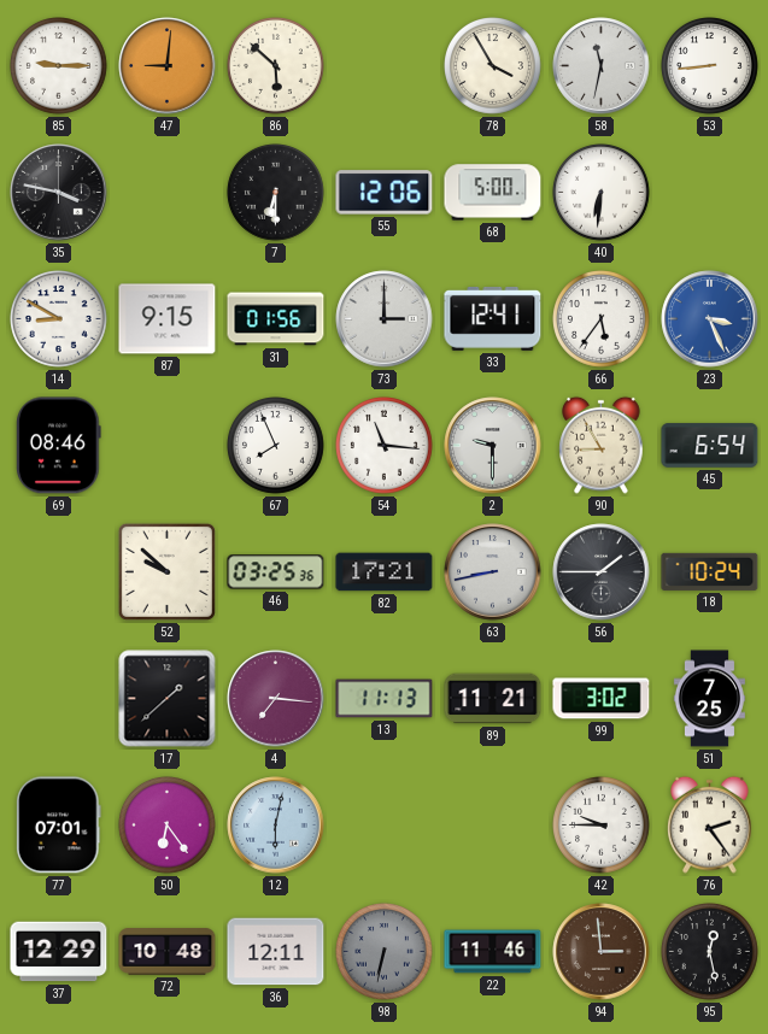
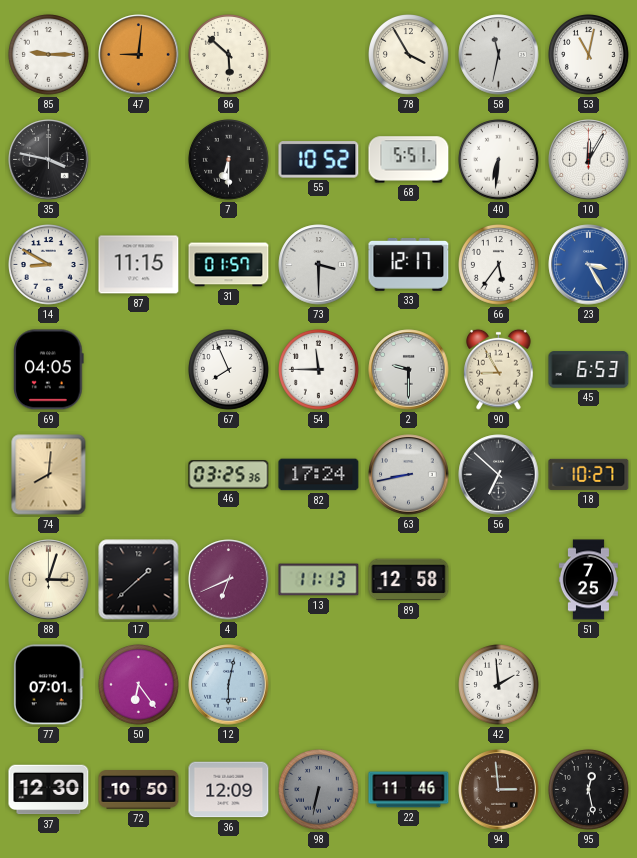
53: 8:44 -> 11:02 (589, 55)
55: 12:06 -> 10:52 (319, 160)
68: 5:00 -> 5:51 (409, 160)
10: none -> 12:05 (589, 160)
87: 9:15 -> 11:15 (139, 265)
31: 01:56 -> 01:57 (229, 265)
73: 3:00 -> 3:30 (319, 265)
33: 12:41 -> 12:17 (409, 265)
23: 3:26 -> 3:25 (589, 265)
69: 08:46 -> 04:05 (49, 370)
54: 11:16 -> 11:45 (319, 370)
45: 6:54 -> 6:53 (589, 370)
74: none -> 8:01 (49, 475)
52: 9:52 -> none (166, 571)
82: 17:21 -> 17:24 (319, 475)
56: 1:45 -> 6:52 (499, 475)
18: 10:24 -> 10:27 (589, 474)
88: none -> 3:03 (49, 580)
4: 7:16 -> 6:41 (229, 580)
89: 11:21 -> 12:58 (409, 580)
99: 3:02 -> none (602, 699)
42: 9:45 -> 1:59 (499, 685)
76: 2:24 -> none (710, 824)
37: 12:29 -> 12:30 (49, 790)
72: 10:48 -> 10:50 (139, 790)
36: 12:11 -> 12:09 (229, 790)
